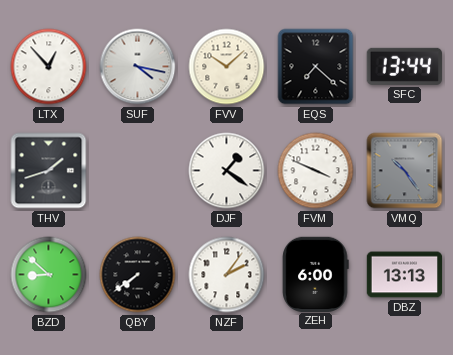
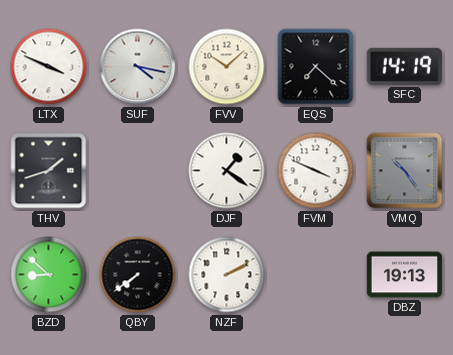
LTX: 12:53 -> 3:49 (49, 67)
SFC: 13:44 -> 14:19 (404, 66)
NZF: 2:06 -> 2:10 (227, 275)
ZEH: 6:00 -> none (316, 274)
DBZ: 13:13 -> 19:13 (405, 275)
